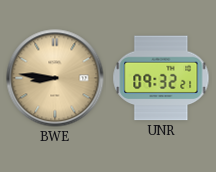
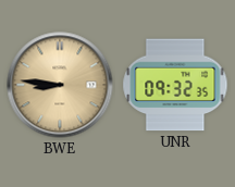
UNR: 09:32:21 -> 09:32:35 (175, 85)
